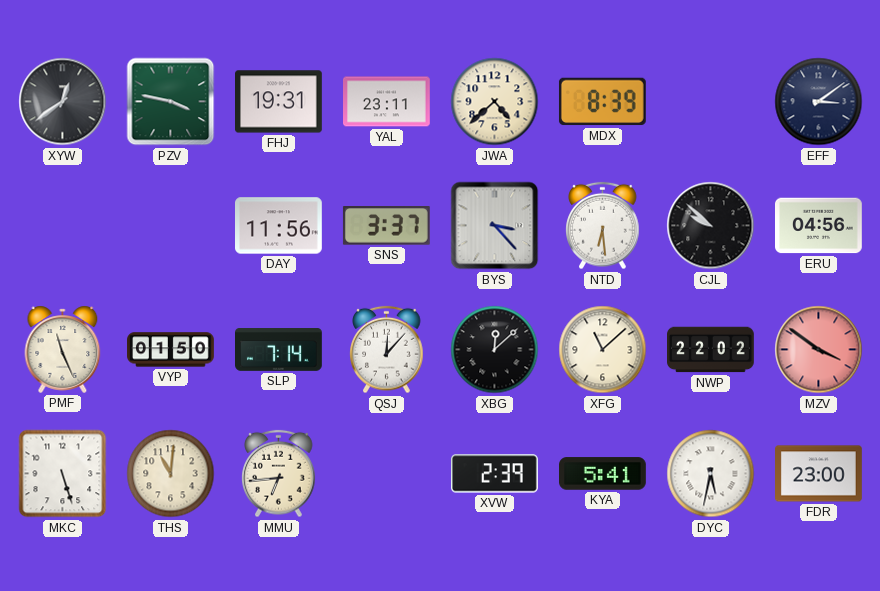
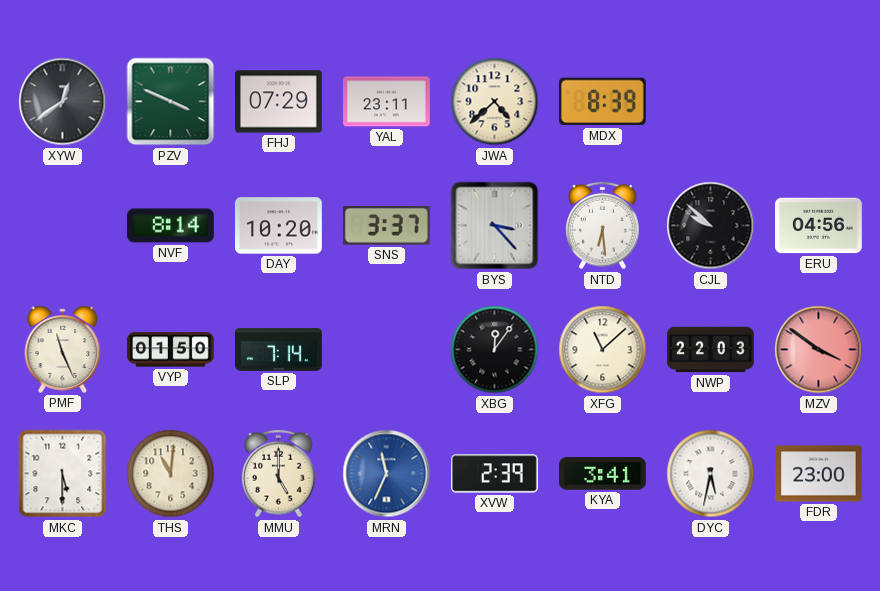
PZV: 3:47 -> 3:49 (171, 102)
FHJ: 19:31 -> 07:29 (279, 102)
EFF: 3:09 -> none (819, 102)
NVF: none -> 8:14 (171, 226)
DAY: 11:56 -> 10:20 (279, 226)
QSJ: 12:07 -> none (387, 350)
XBG: 12:08 -> 12:06 (495, 350)
NWP: 22:02 -> 22:03 (711, 350)
MKC: 5:27 -> 5:30 (63, 474)
MMU: 6:44 -> 5:00 (279, 474)
MRN: none -> 11:34 (387, 474)
KYA: 5:41 -> 3:41 (603, 474)
